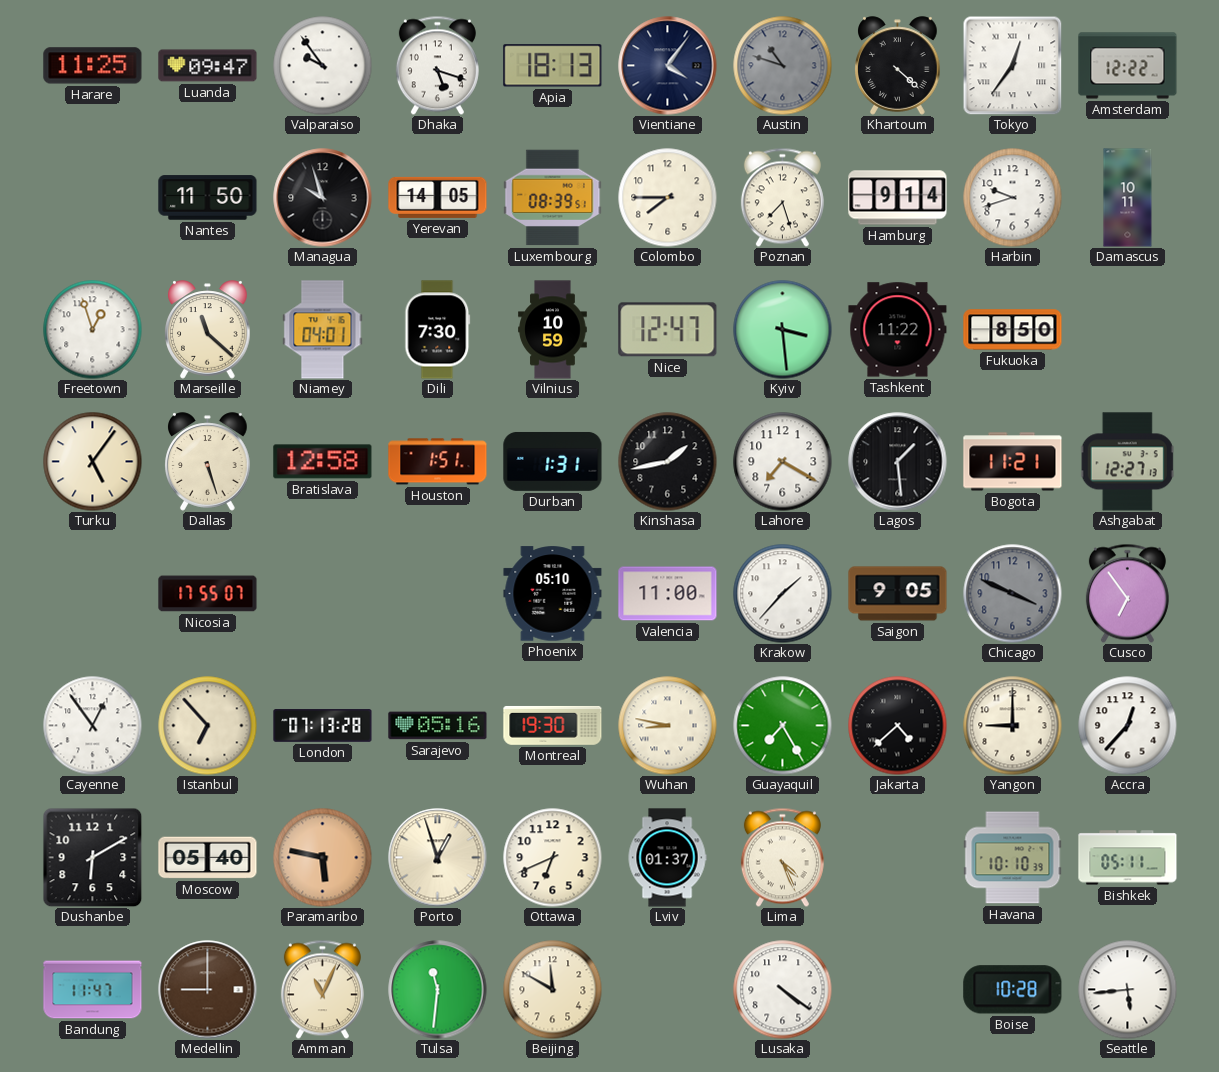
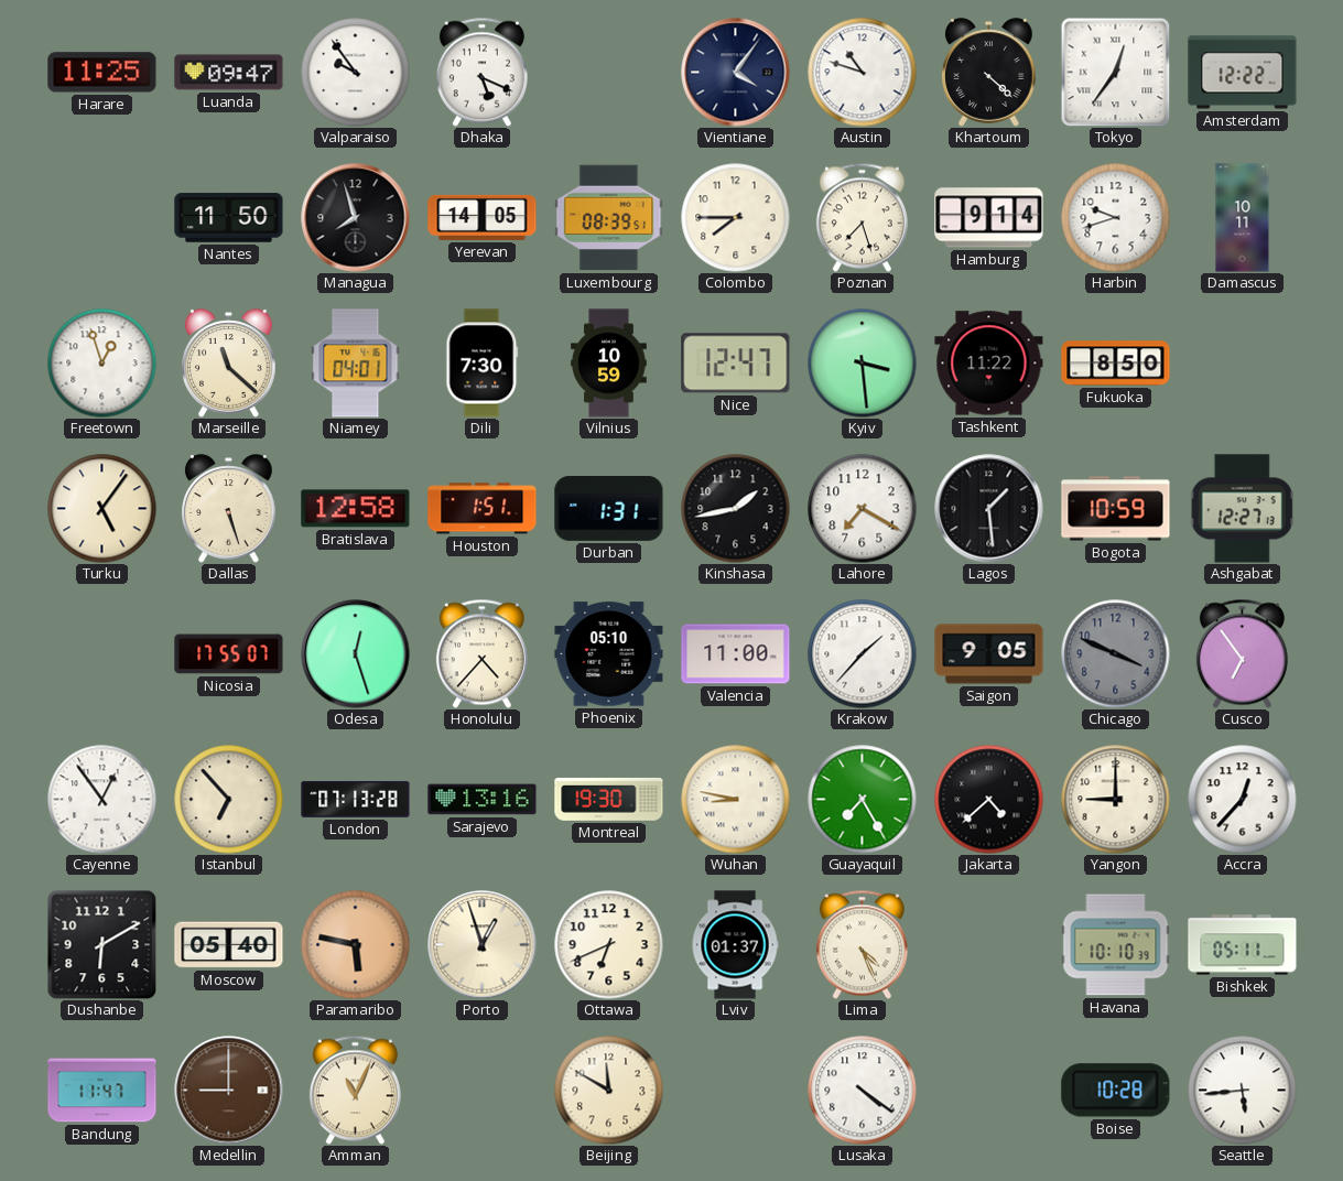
Dhaka: 5:18 -> 5:19 (481, 72)
Apia: 18:13 -> none (553, 66)
Austin dial: grey -> white (863, 73)
Managua: 9:57 -> 7:57 (356, 218)
Bogota: 11:21 -> 10:59 (1116, 509)
Odesa: none -> 12:27 (356, 654)
Honolulu: none -> 4:37 (481, 653)
Sarajevo: 05:16 -> 13:16 (483, 800)
Tulsa: 11:31 -> none (438, 990)
